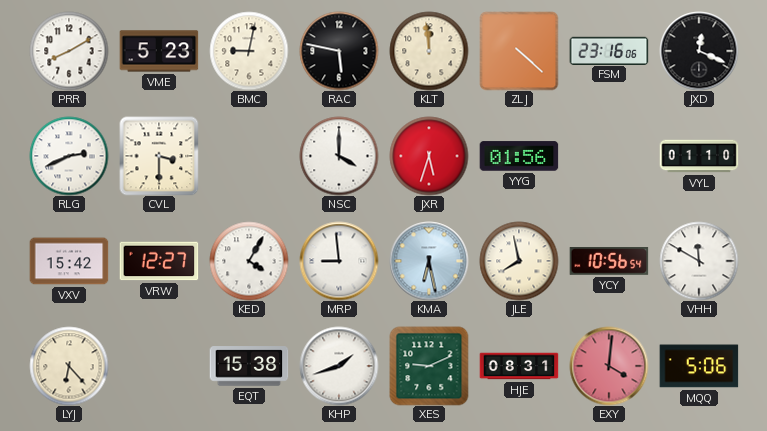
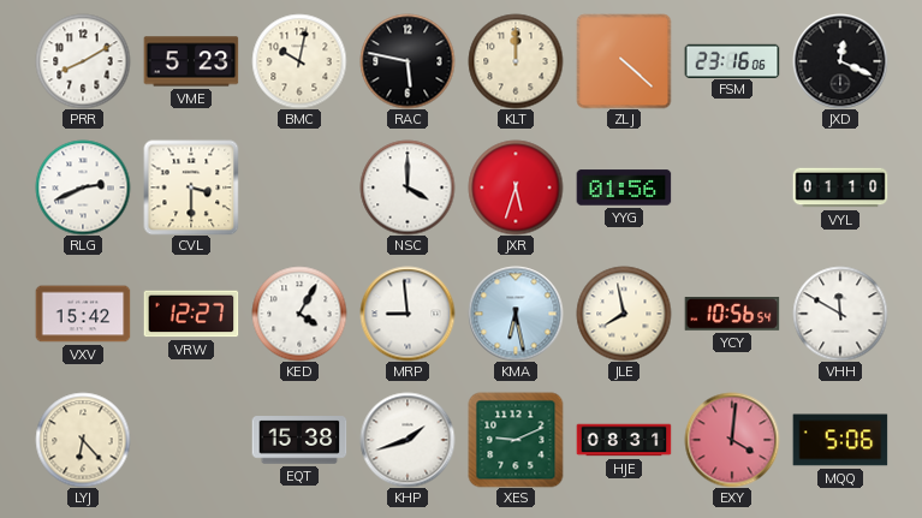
BMC: 9:02 -> 10:02 (299, 61)
KLT: 11:59 -> 12:00 (516, 61)
